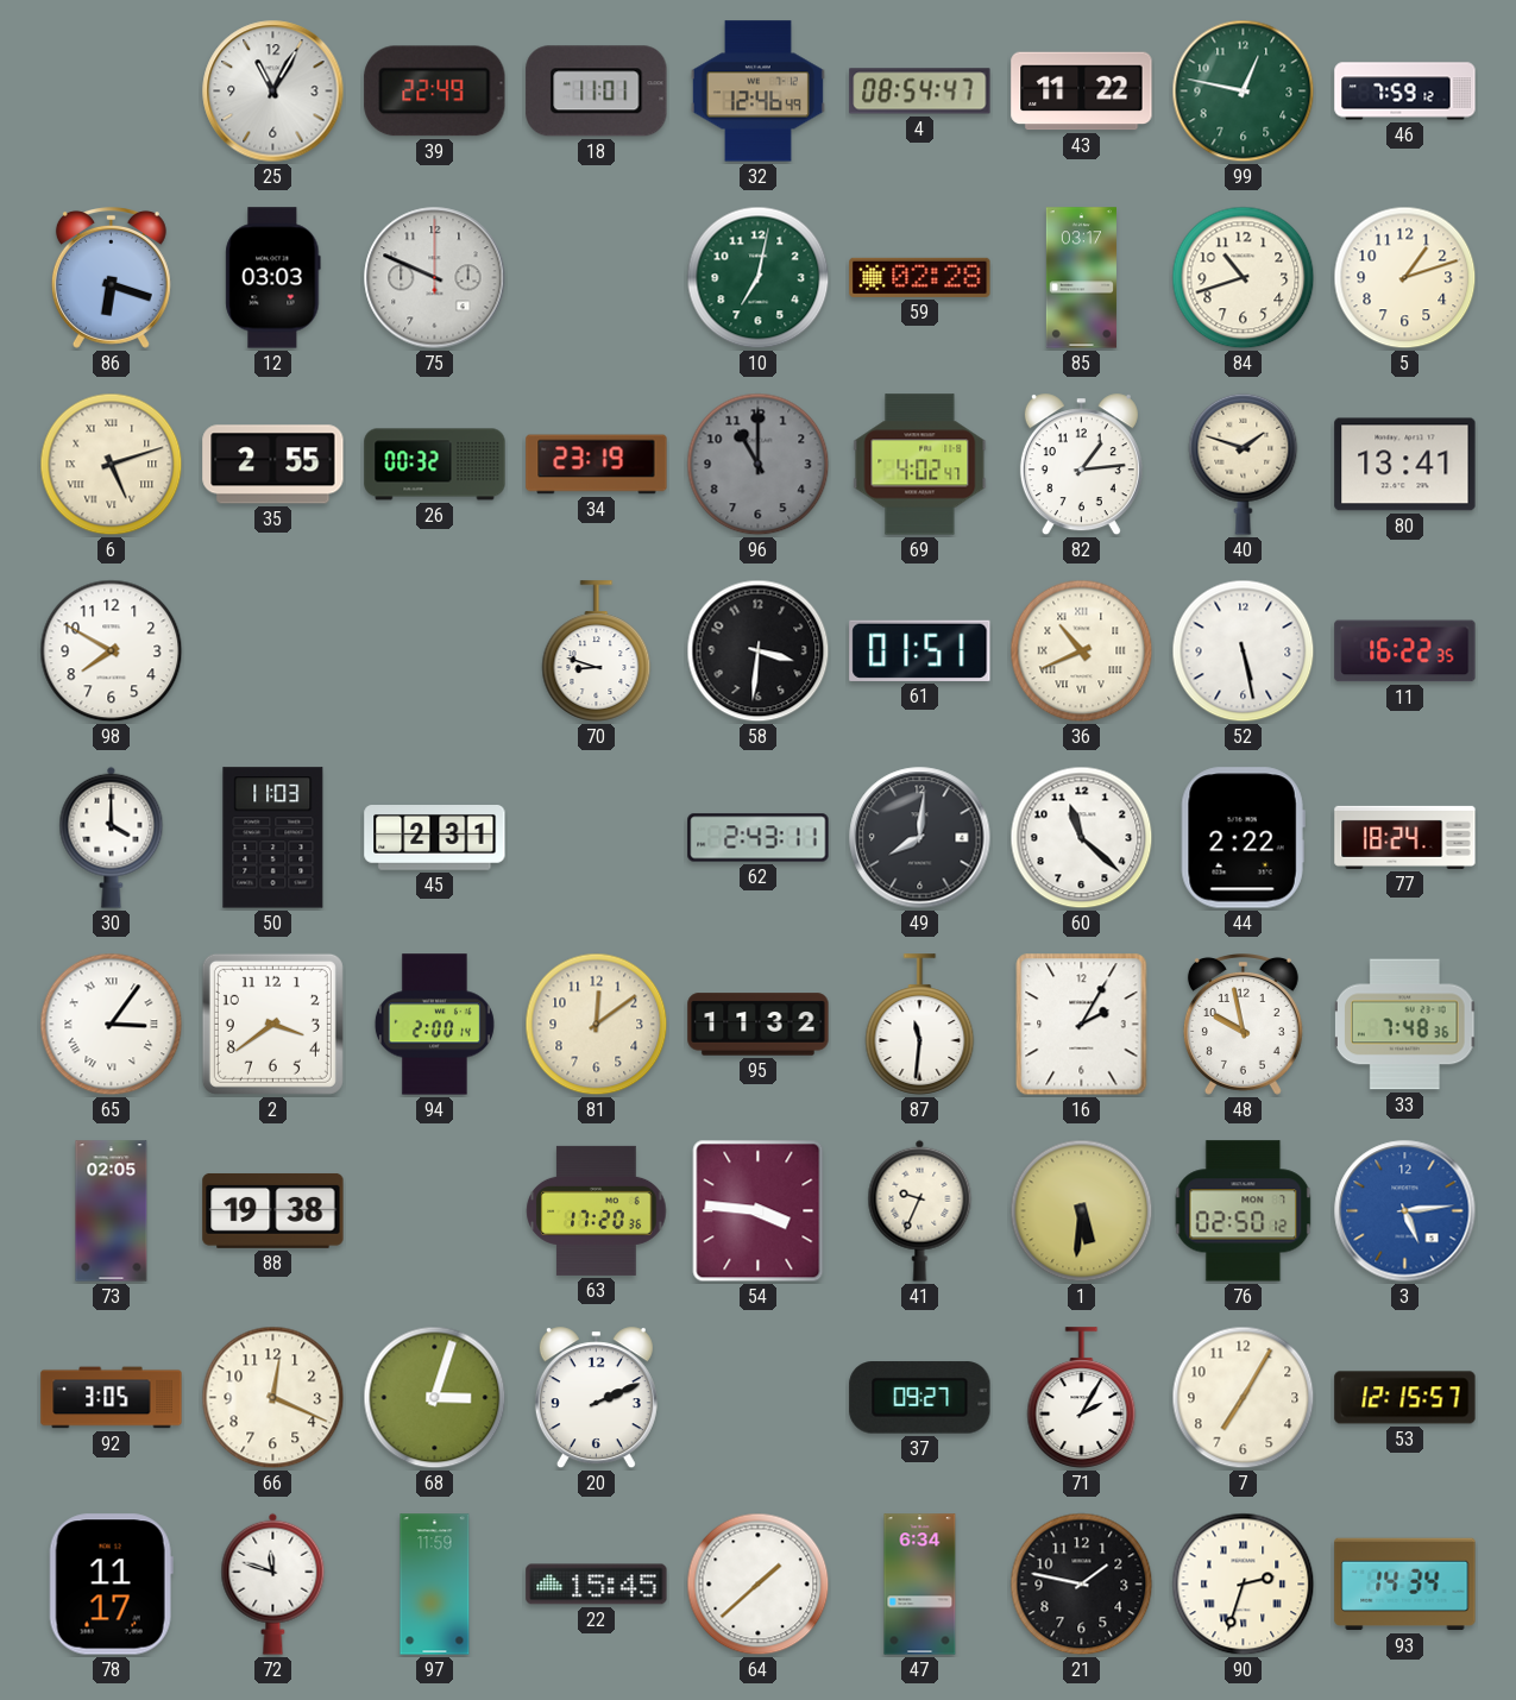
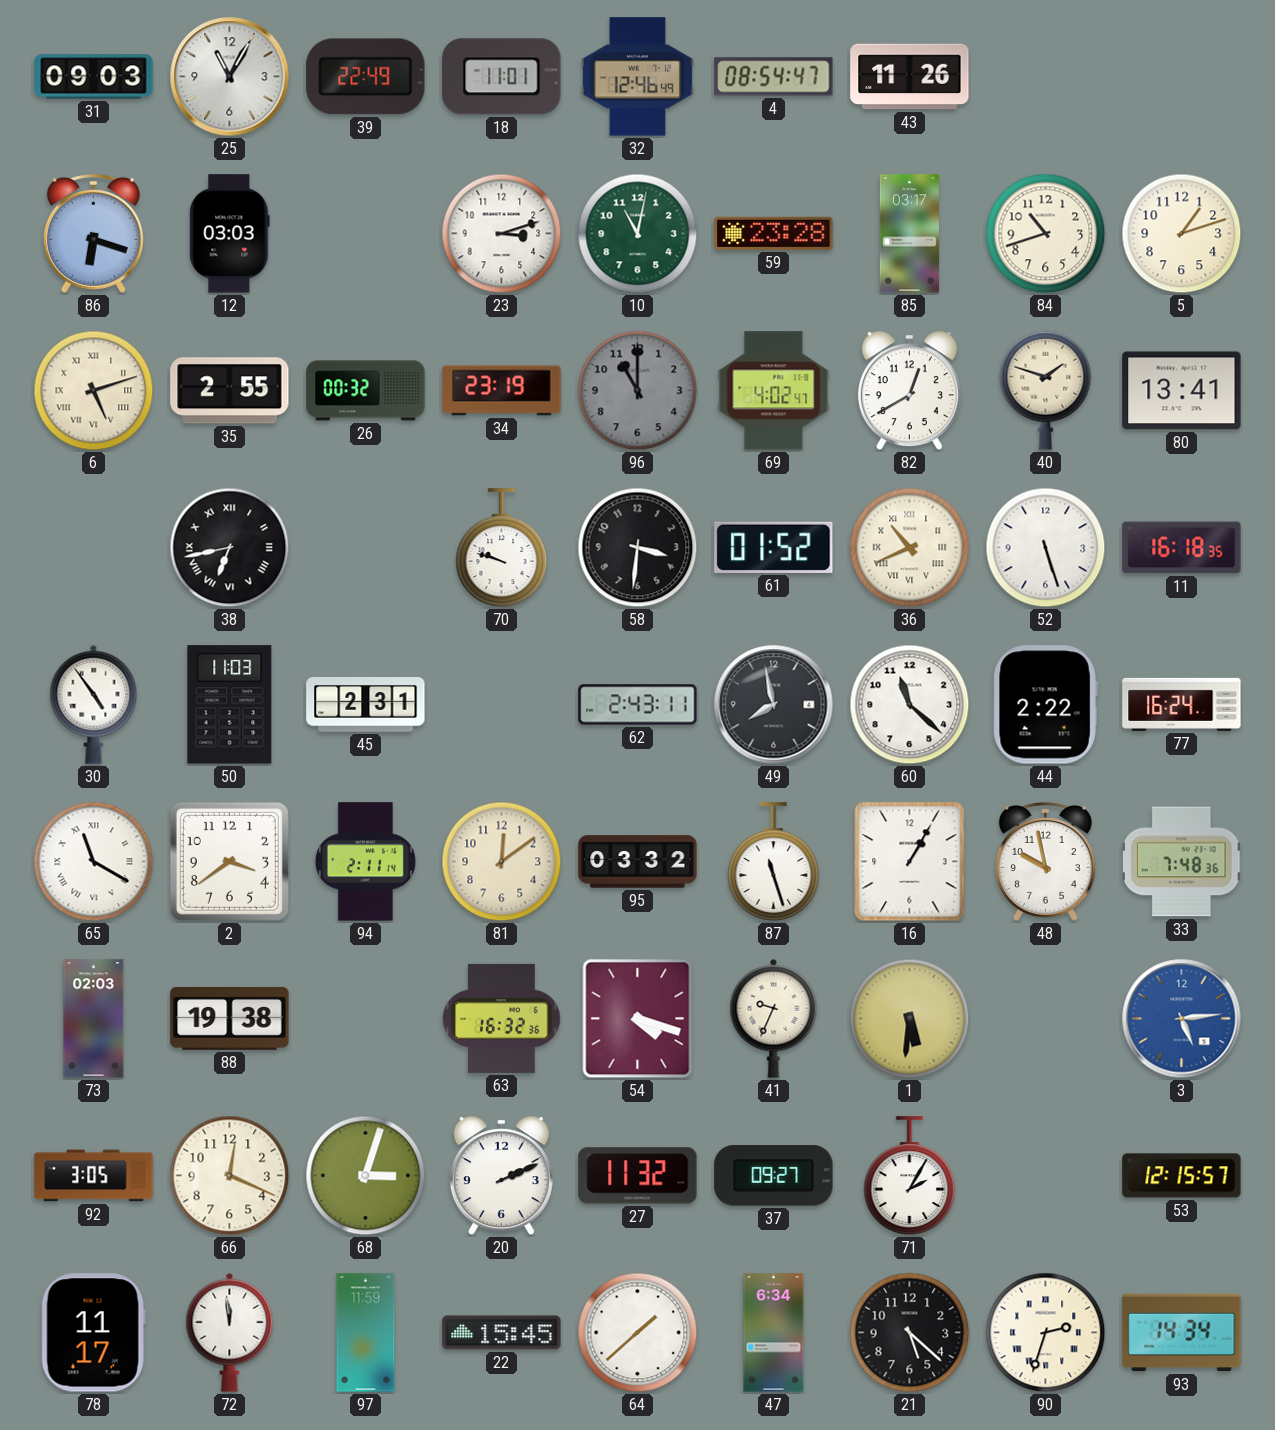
31: none -> 09:03 (94, 77)
43: 11:22 -> 11:26 (910, 77)
99: 12:47 -> none (1244, 92)
46: 7:59 -> none (1405, 92)
75: 9:49 -> none (435, 278)
23: none -> 3:12 (502, 234)
10: 7:02 -> 11:02 (638, 234)
59: 02:28 -> 23:28 (774, 233)
82: 1:14 -> 12:40 (909, 391)
98: 7:50 -> none (112, 651)
38: none -> 6:43 (230, 548)
70: 8:48 -> 9:48 (502, 548)
61: 01:51 -> 01:52 (774, 547)
52: 5:28 -> 5:27 (1046, 548)
11: 16:22 -> 16:18 (1182, 548)
30: 4:00 -> 4:54 (94, 704)
49: 8:01 -> 7:58 (774, 705)
77: 18:24 -> 16:24 (1182, 704)
65: 3:06 -> 11:20 (94, 862)
94: 2:00 -> 2:11 (365, 862)
95: 11:32 -> 03:32 (638, 862)
87: 11:31 -> 11:27 (774, 862)
16: 2:05 -> 1:05 (910, 862)
73: 02:05 -> 02:03 (94, 1019)
63: 17:20 -> 16:32 (502, 1018)
54: 3:46 -> 4:18 (638, 1019)
76: 02:50 -> none (1244, 1211)
27: none -> 11:32 (638, 1176)
7: 7:05 -> none (1244, 1398)
72: 11:48 -> 11:59 (230, 1332)
21: 1:47 -> 5:22 (910, 1333)
